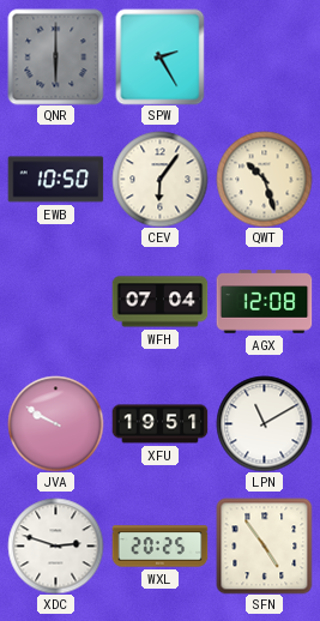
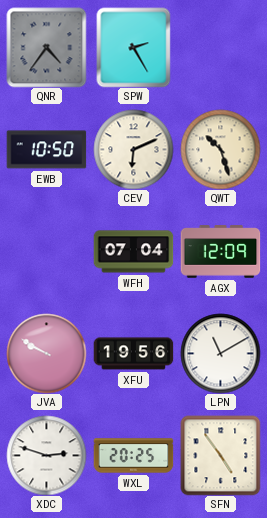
QNR: 6:00 -> 4:36 (46, 47)
CEV: 6:06 -> 6:11 (133, 149)
AGX: 12:08 -> 12:09 (220, 252)
XFU: 19:51 -> 19:56 (133, 354)
